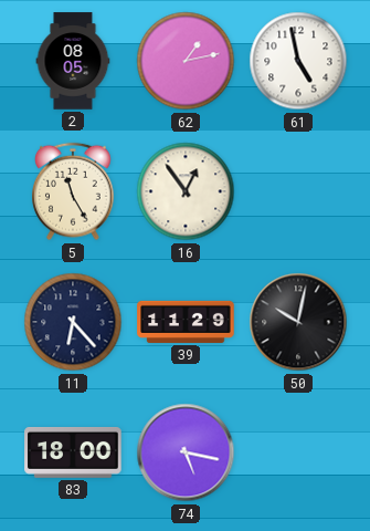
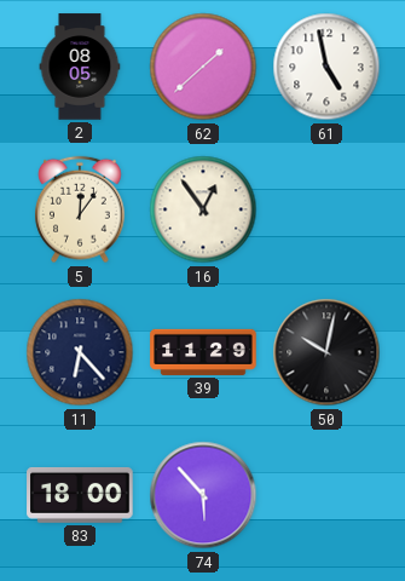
62: 1:13 -> 1:38 (203, 67)
5: 11:25 -> 12:06 (81, 209)
74: 5:17 -> 5:53 (203, 495)
